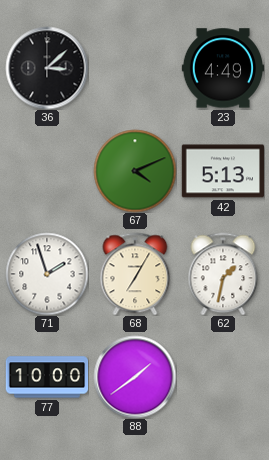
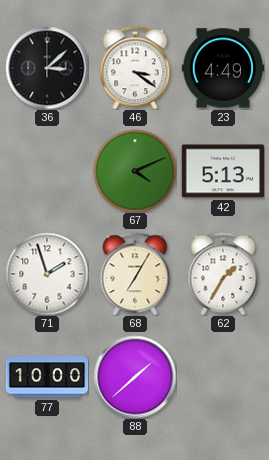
46: none -> 3:21 (135, 68)
62: 1:32 -> 1:35 (223, 274)
88: 1:39 -> 1:38 (135, 377)
